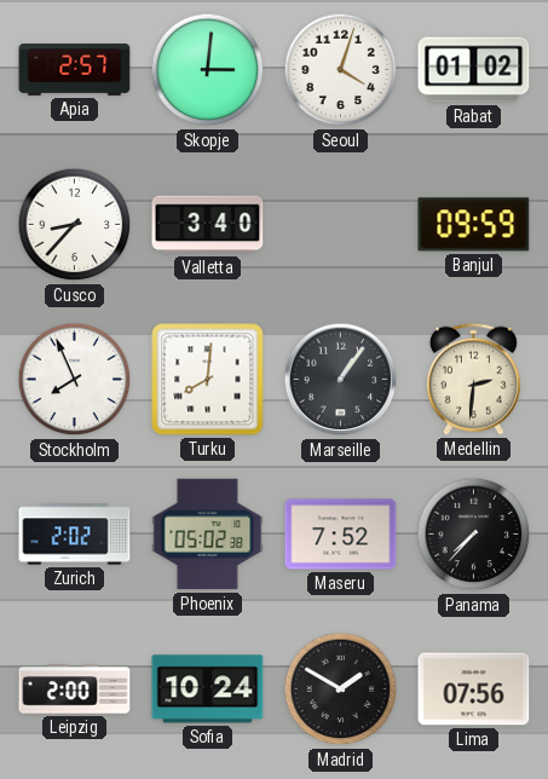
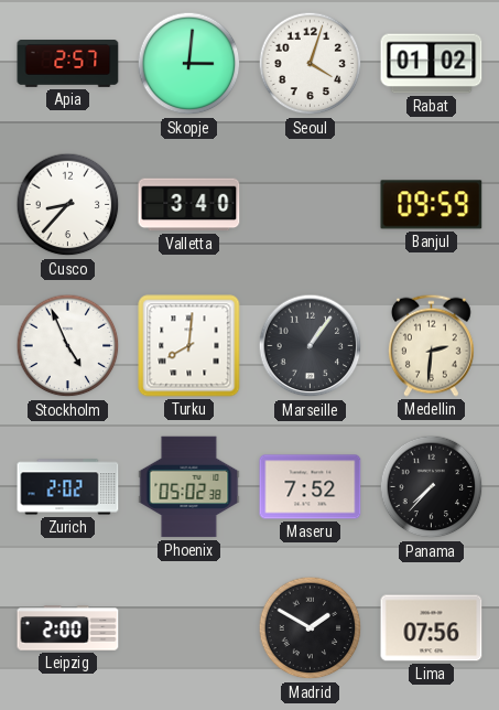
Stockholm: 7:56 -> 4:56 (68, 346)
Sofia: 10:24 -> none (208, 689)
